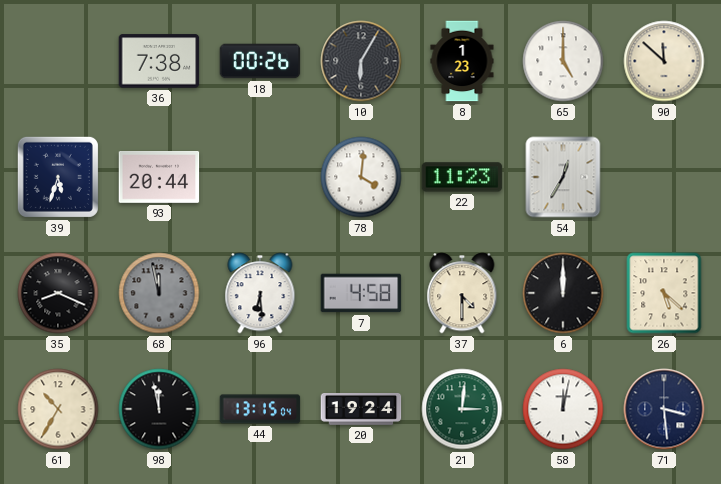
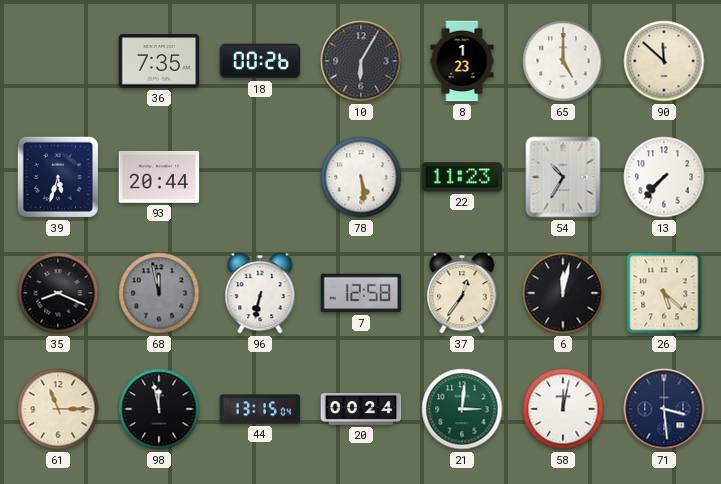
36: 7:38 -> 7:35 (159, 61)
78: 4:01 -> 5:29 (361, 177)
54: 12:35 -> 10:35 (563, 177)
13: none -> 7:37 (664, 177)
96: 6:29 -> 6:32 (260, 293)
7: 4:58 -> 12:58 (361, 293)
37: 4:30 -> 12:36 (462, 293)
6: 12:00 -> 12:02 (563, 293)
61: 10:35 -> 11:15 (58, 409)
20: 19:24 -> 00:24 (361, 410)
